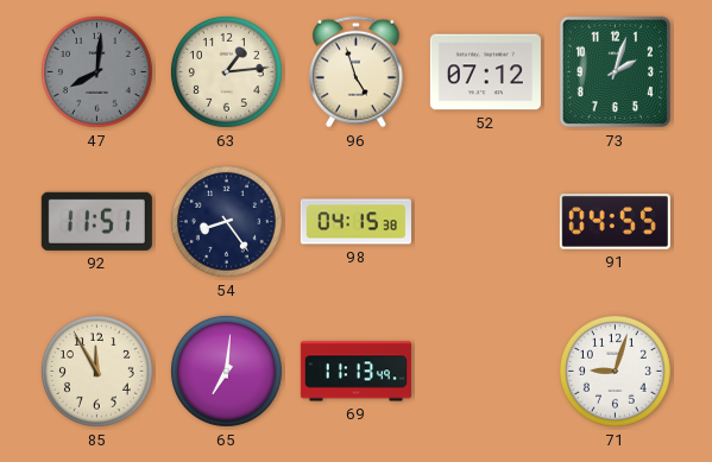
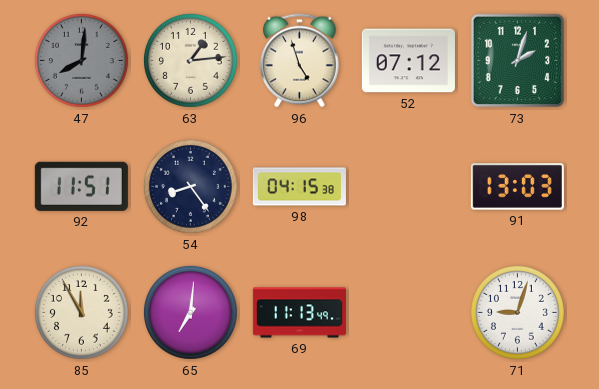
91: 04:55 -> 13:03 (517, 187)
